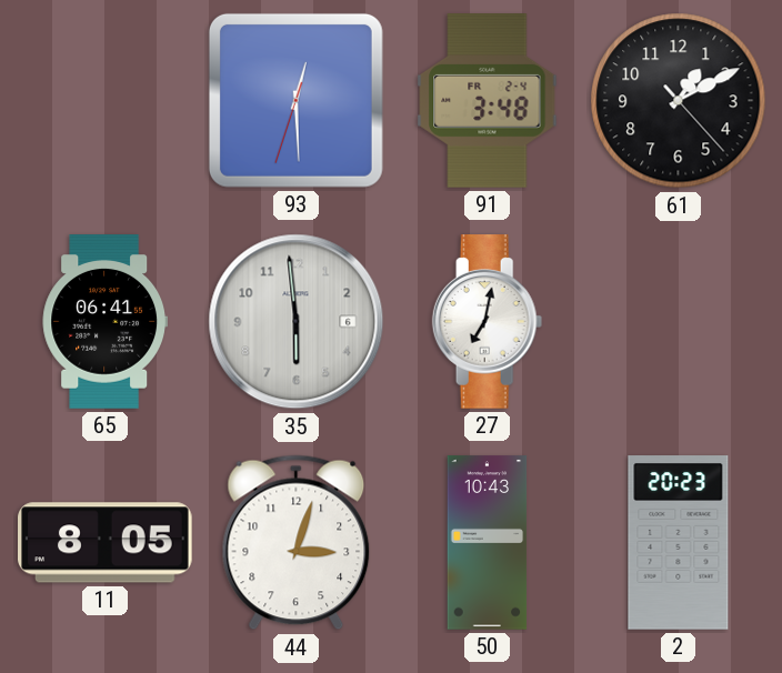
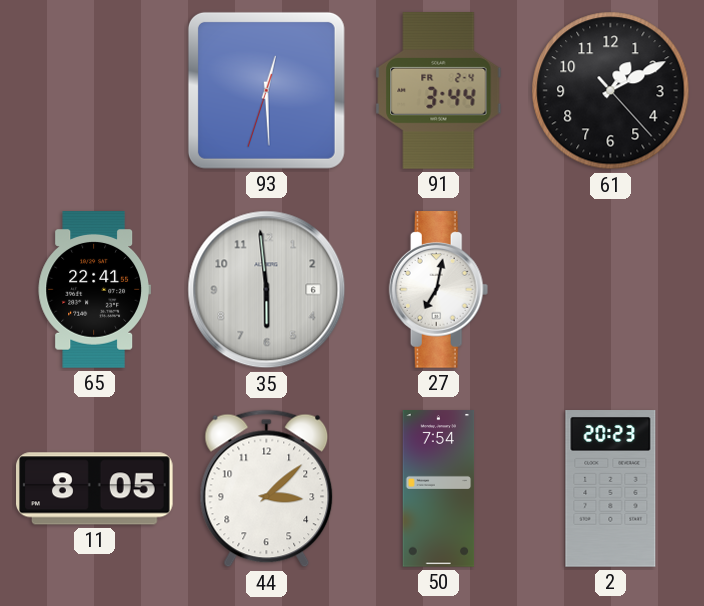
91: 3:48 -> 3:44 (439, 91)
65: 06:41 -> 22:41 (94, 290)
44: 3:03 -> 3:08 (267, 489)
50: 10:43 -> 7:54 (439, 489)
